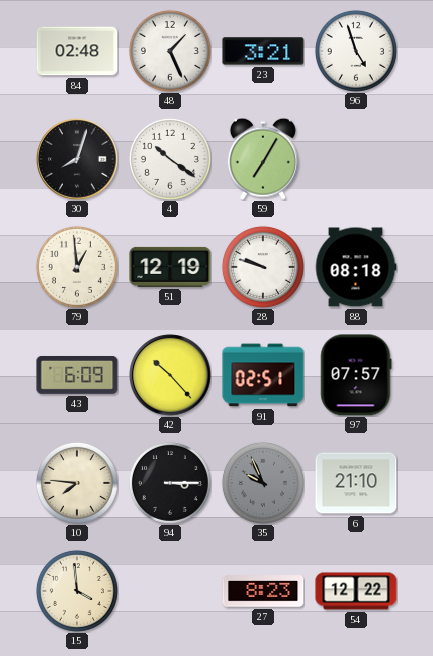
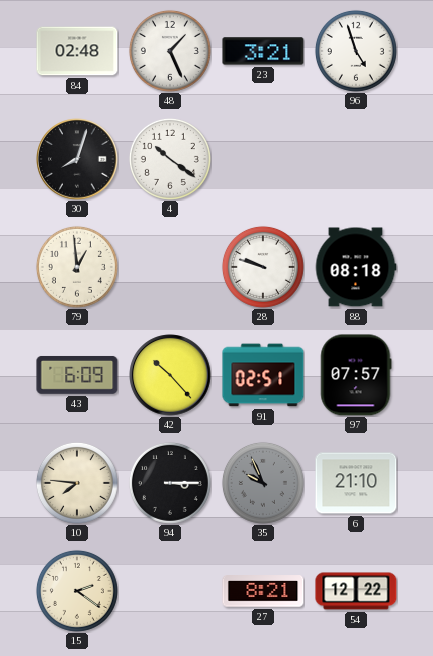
59: 7:05 -> none (263, 159)
51: 12:19 -> none (170, 267)
15: 3:59 -> 2:21 (77, 591)
27: 8:23 -> 8:21 (263, 591)
